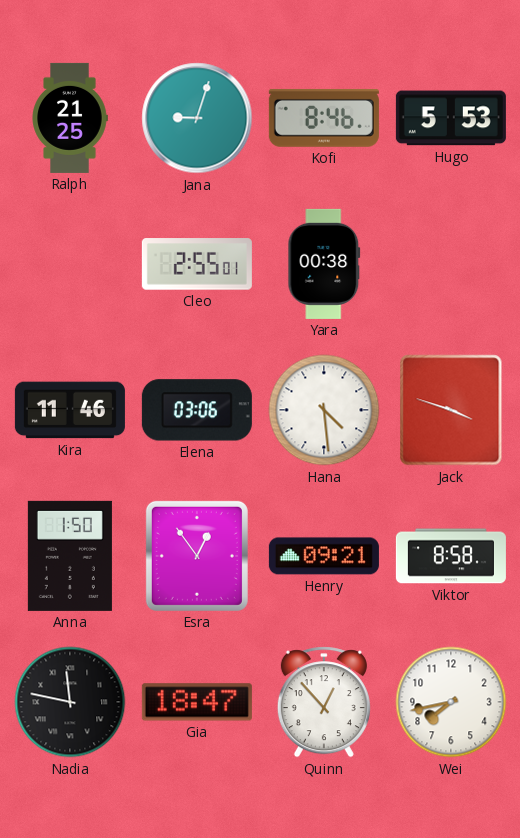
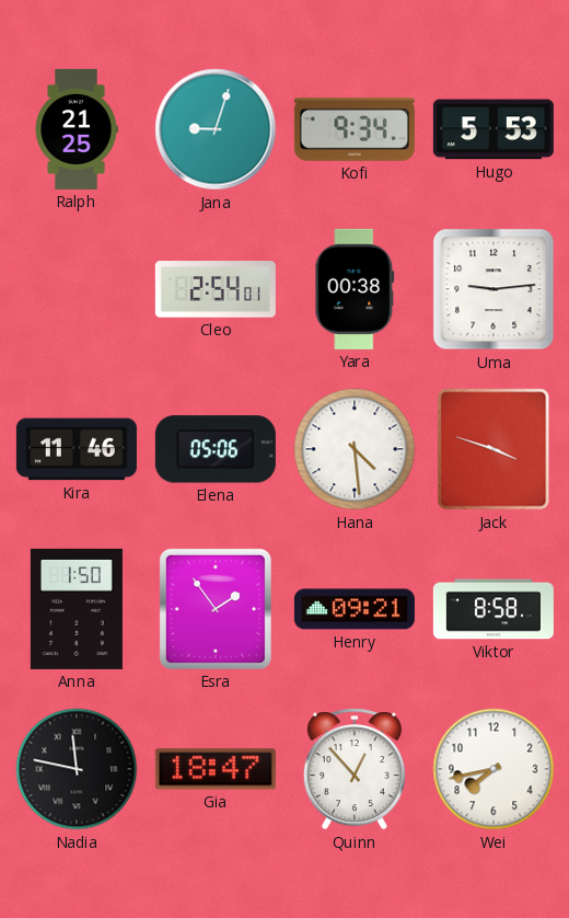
Kofi: 8:46 -> 9:34 (355, 129)
Cleo: 2:55 -> 2:54 (216, 289)
Uma: none -> 9:14 (493, 289)
Elena: 03:06 -> 05:06 (216, 449)
Esra: 12:54 -> 1:54 (216, 609)
